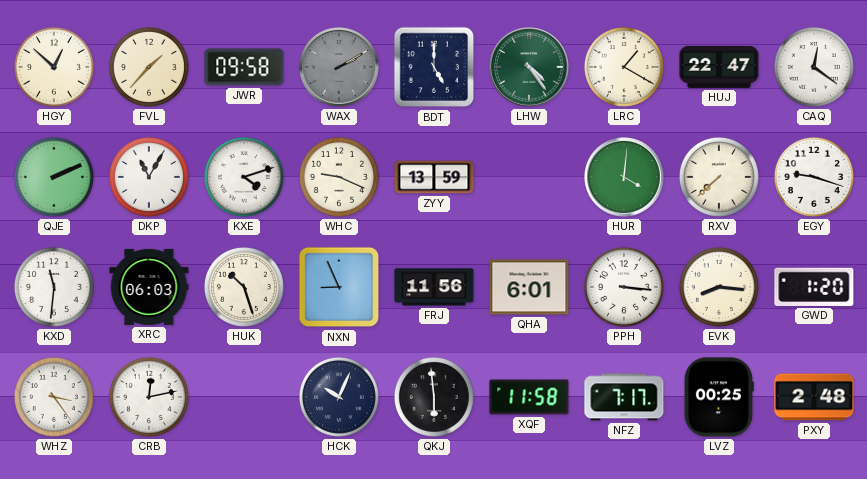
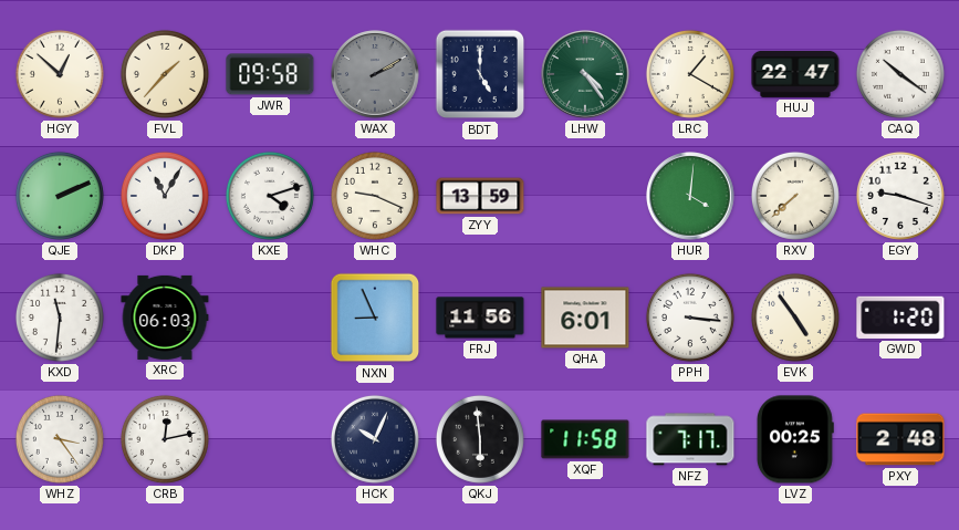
CAQ: 12:21 -> 10:21 (900, 74)
HUK: 10:27 -> none (244, 287)
EVK: 8:16 -> 4:54 (795, 318)
